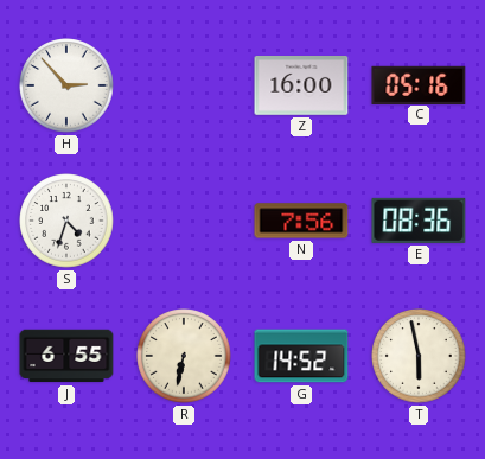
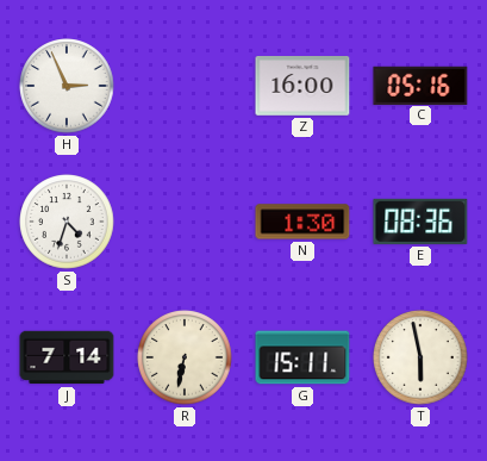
H: 2:53 -> 2:56 (67, 86)
N: 7:56 -> 1:30 (302, 222)
J: 6:55 -> 7:14 (67, 357)
G: 14:52 -> 15:11 (302, 357)
